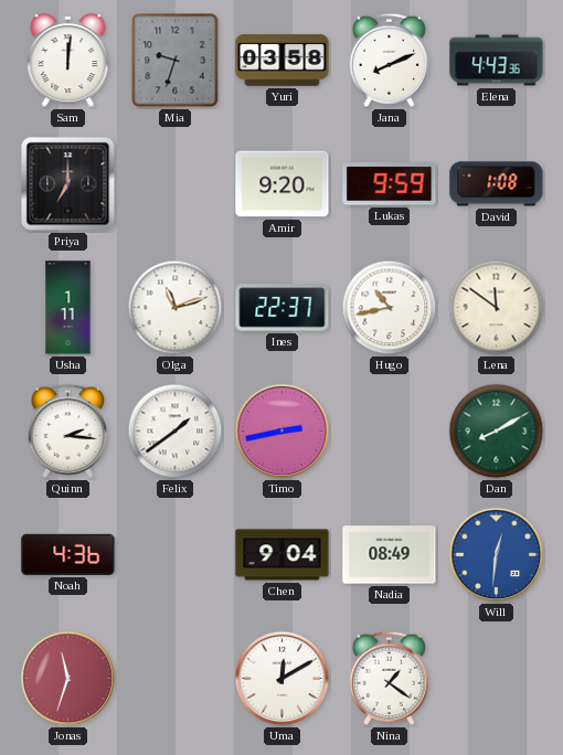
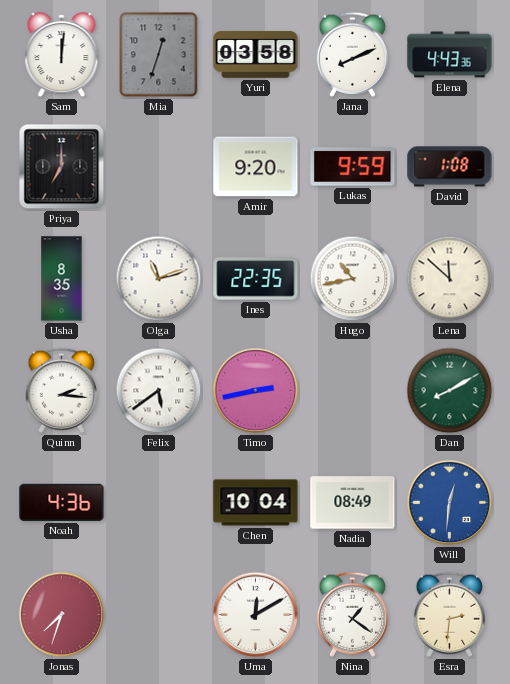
Mia: 9:33 -> 12:33 (159, 55)
Usha: 1:11 -> 8:35 (62, 279)
Ines: 22:37 -> 22:35 (256, 279)
Lena: 11:51 -> 11:52 (450, 279)
Felix: 1:39 -> 5:39 (159, 391)
Chen: 9:04 -> 10:04 (256, 503)
Jonas: 11:33 -> 7:33 (62, 615)
Esra: none -> 2:31 (449, 614)
